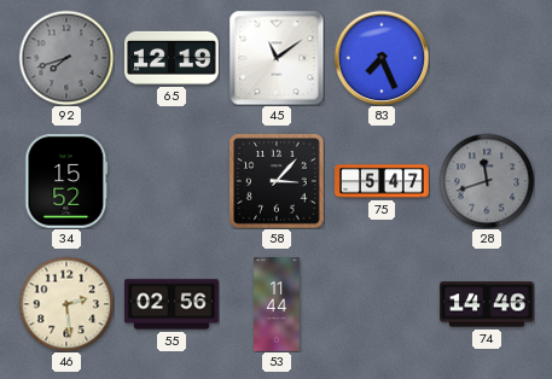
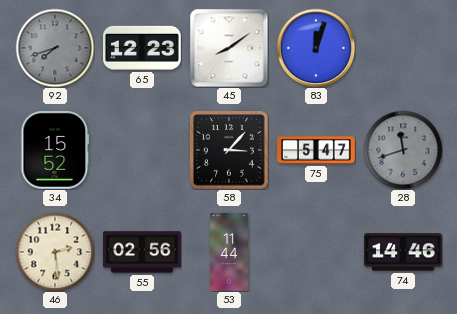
65: 12:19 -> 12:23 (143, 48)
45: 11:09 -> 8:09 (229, 48)
83: 7:26 -> 12:03 (316, 48)
